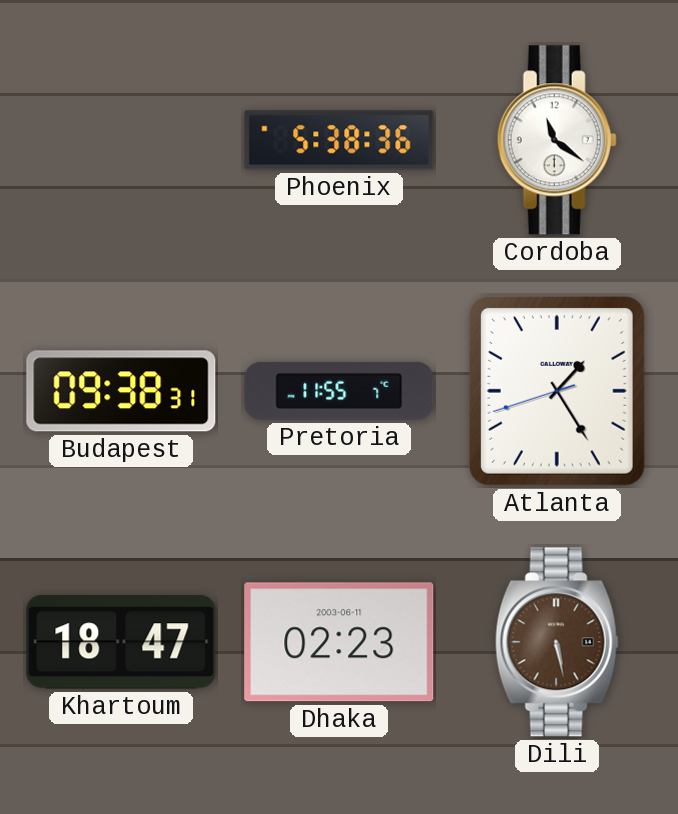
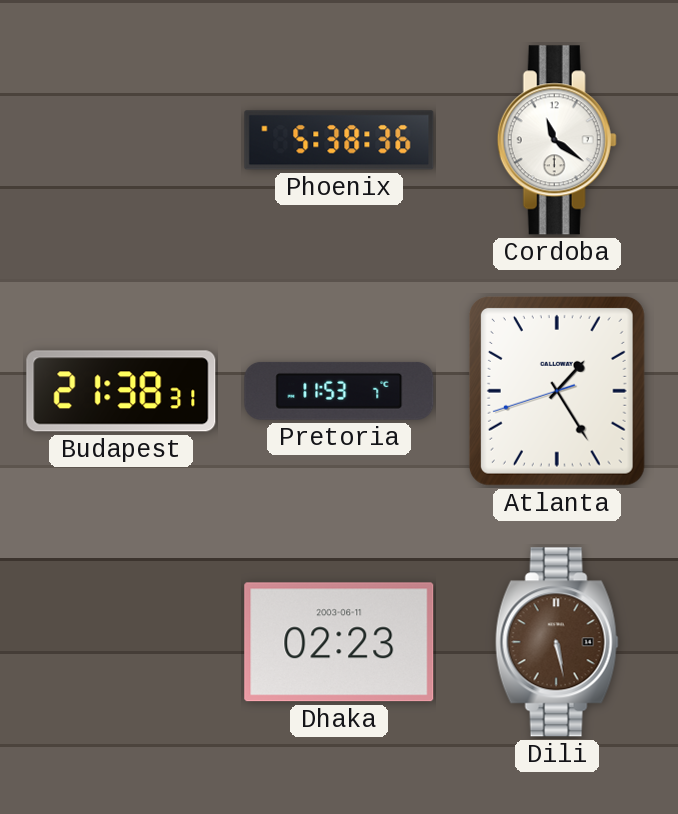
Budapest: 09:38 -> 21:38 (121, 391)
Pretoria: 11:55 -> 11:53 (339, 391)
Khartoum: 18:47 -> none (121, 642)
